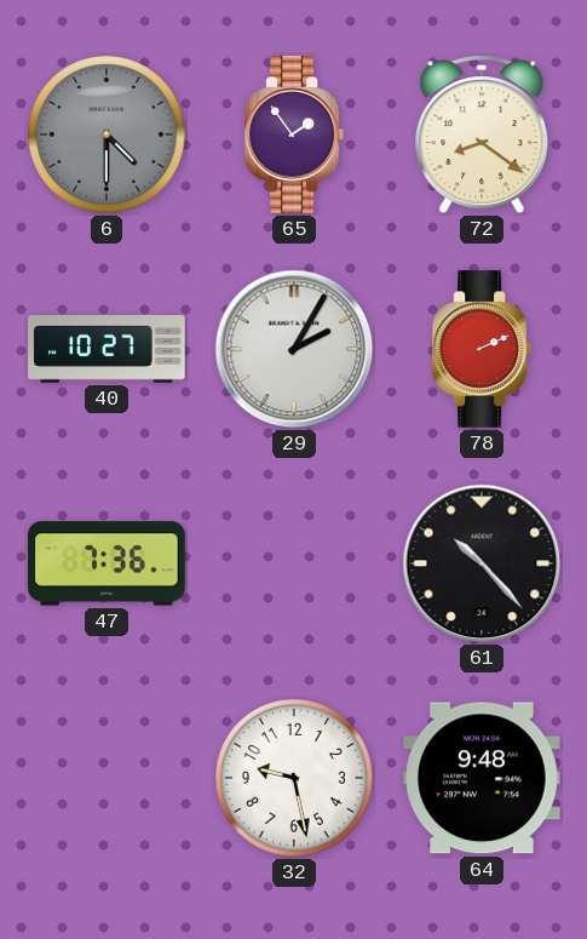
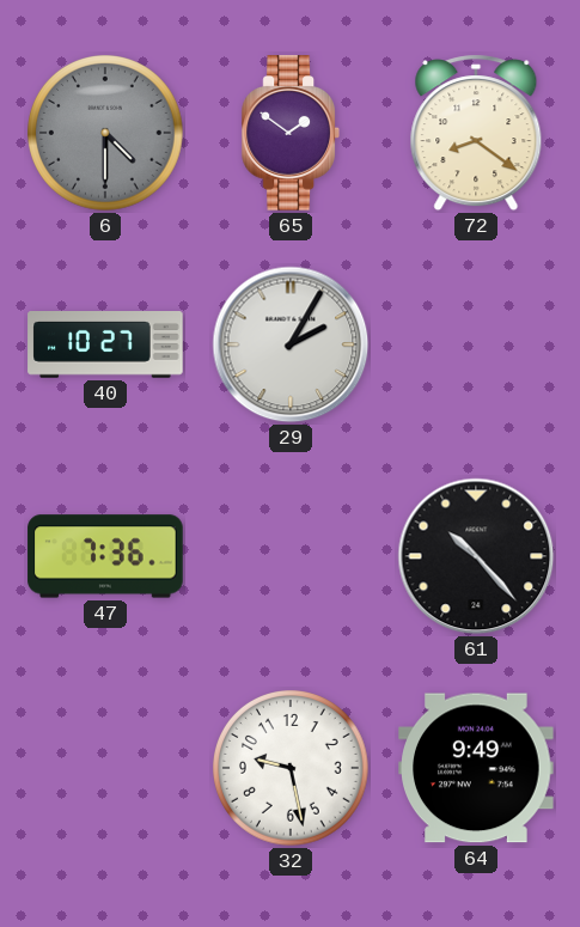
65: 1:54 -> 1:51 (291, 133)
78: 2:11 -> none (482, 349)
64: 9:48 -> 9:49 (476, 768)
